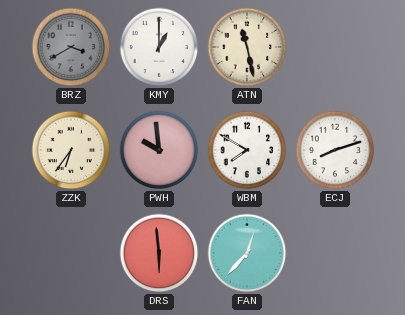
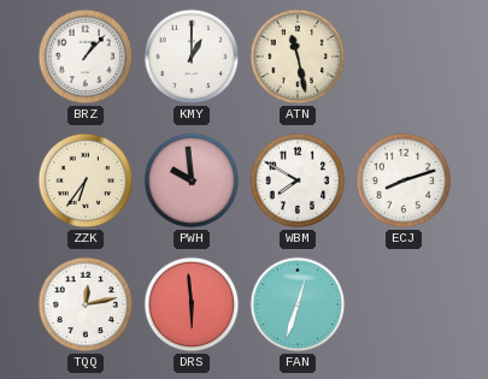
BRZ: 3:40 -> 1:07 (86, 57)
BRZ dial: grey -> white (86, 57)
TQQ: none -> 12:13 (86, 304)
FAN: 12:37 -> 12:33 (298, 304)
